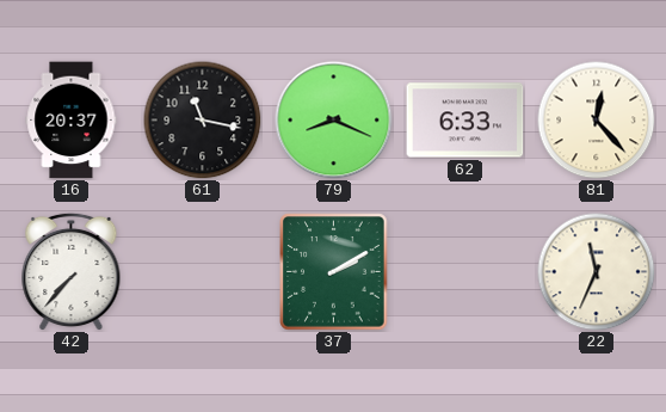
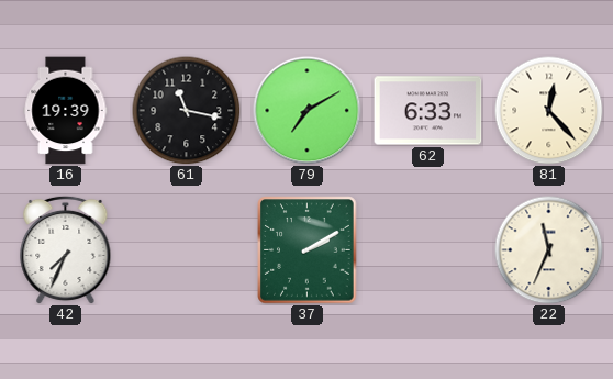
16: 20:37 -> 19:39 (66, 111)
79: 8:19 -> 7:10 (308, 111)
42: 7:37 -> 7:34 (66, 249)
